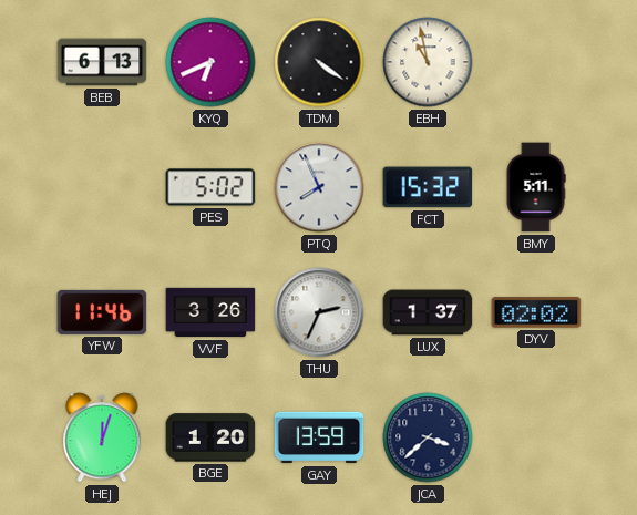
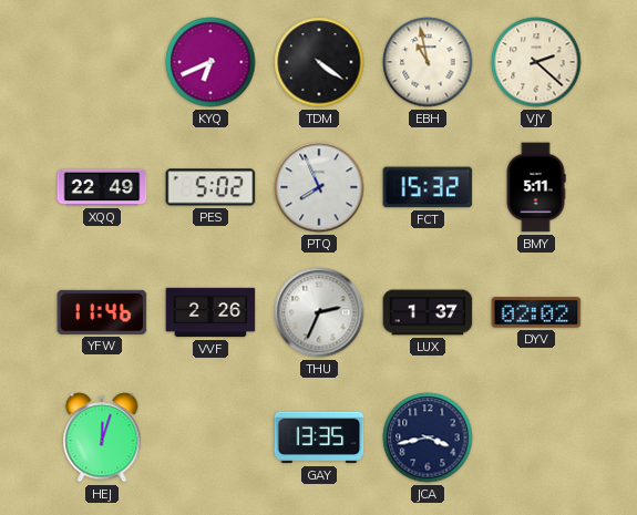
BEB: 6:13 -> none (102, 62)
VJY: none -> 2:22 (536, 62)
XQQ: none -> 22:49 (102, 187)
VVF: 3:26 -> 2:26 (210, 312)
BGE: 1:20 -> none (210, 437)
GAY: 13:59 -> 13:35 (319, 437)
JCA: 3:38 -> 3:43 (428, 437)
